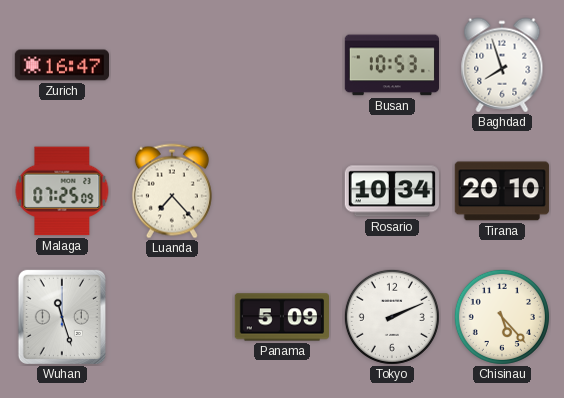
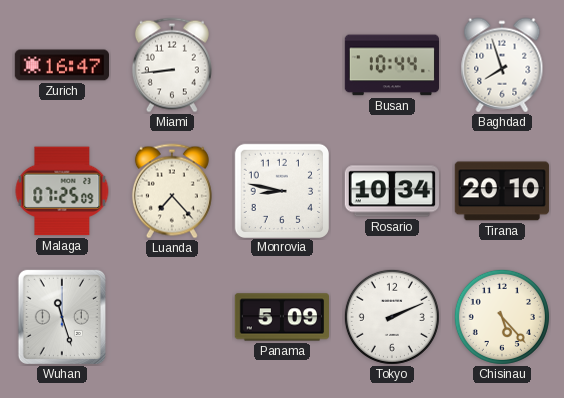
Miami: none -> 8:44 (172, 65)
Busan: 10:53 -> 10:44 (391, 65)
Monrovia: none -> 8:47 (281, 190)
